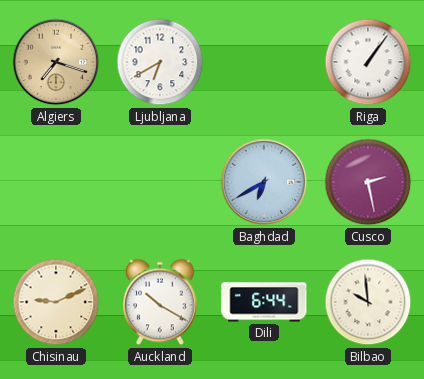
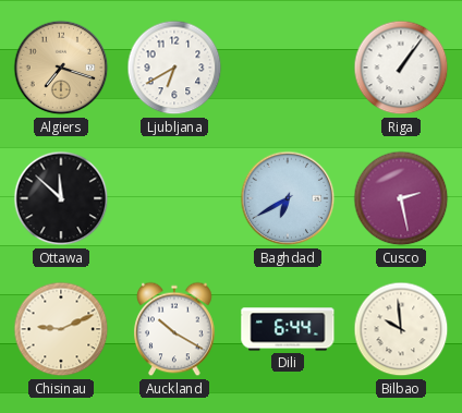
Ottawa: none -> 11:52 (61, 198)
